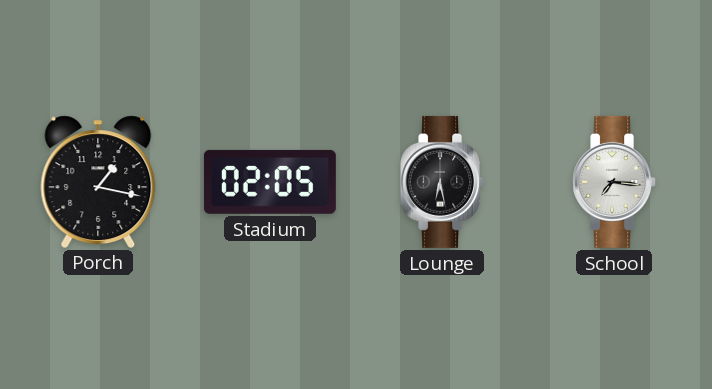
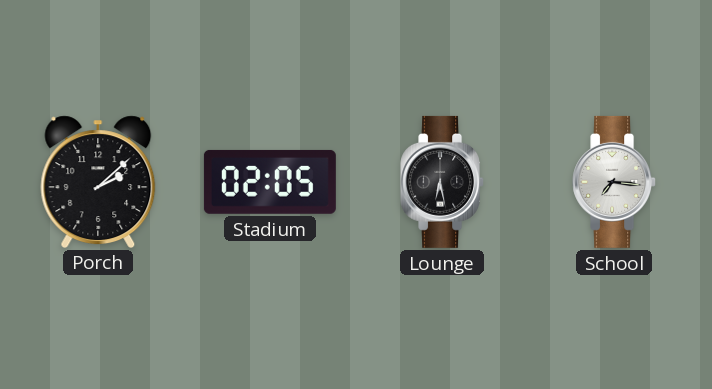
Porch: 1:17 -> 2:08 (98, 181)
